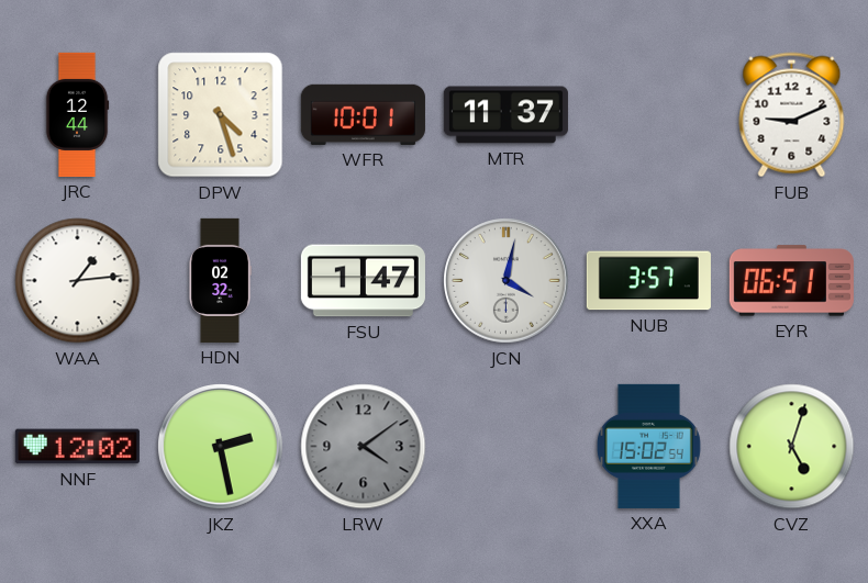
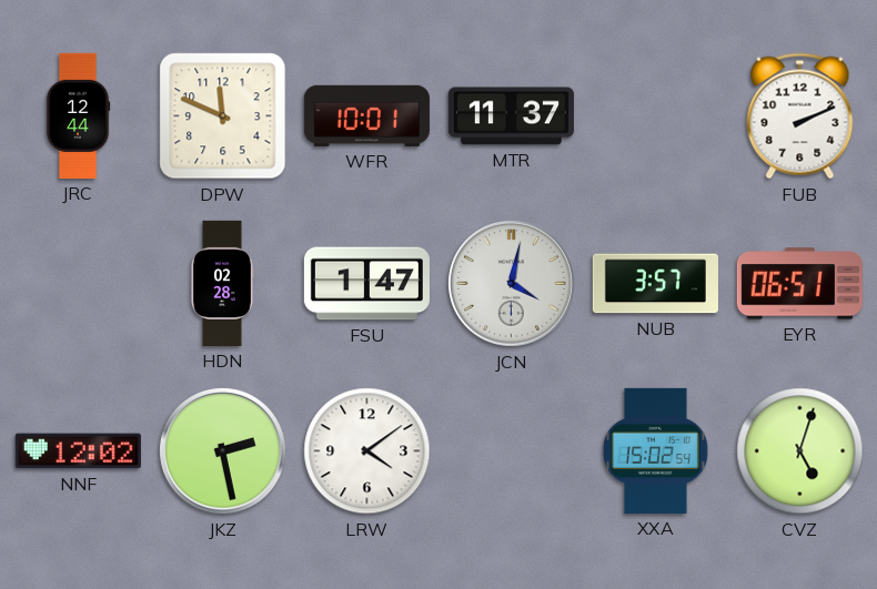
DPW: 4:27 -> 11:49 (223, 116)
FUB: 9:11 -> 2:11 (800, 116)
WAA: 1:14 -> none (78, 281)
HDN: 02:32 -> 02:28 (222, 283)
LRW dial: grey -> white (367, 451)
